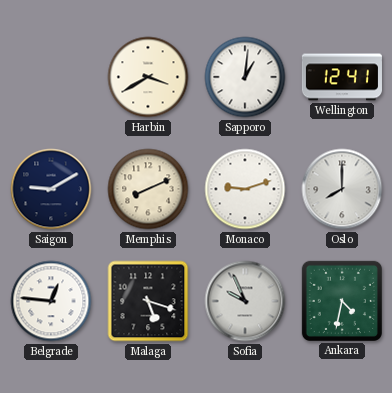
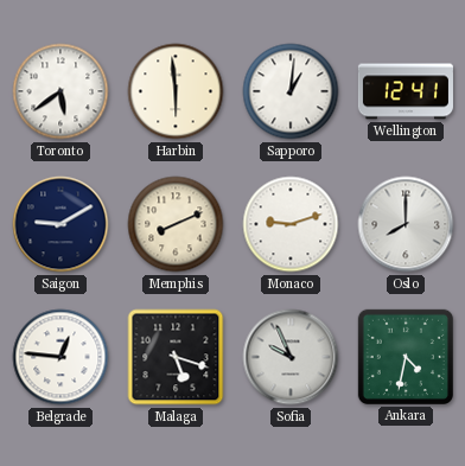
Toronto: none -> 5:39 (60, 91)
Harbin: 3:40 -> 5:59 (176, 91)
